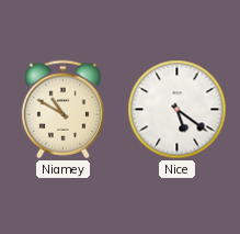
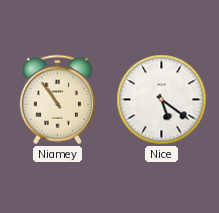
Niamey: 10:50 -> 10:54 (57, 100)
